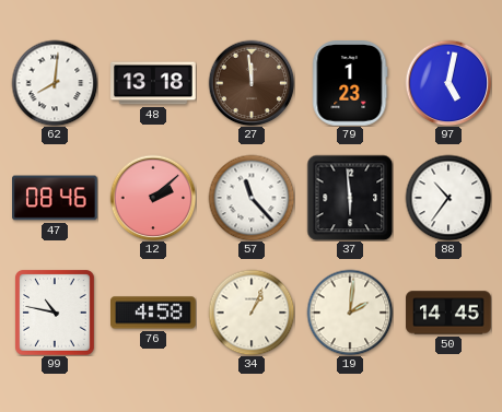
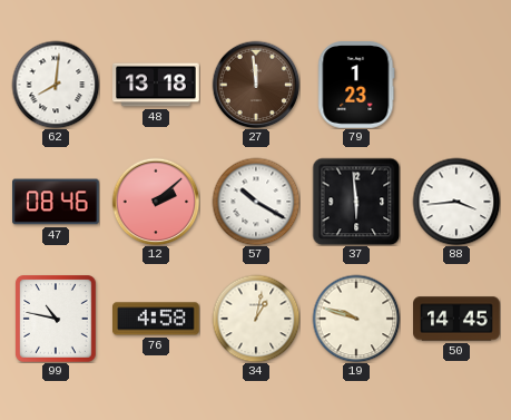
97: 5:02 -> none (448, 83)
57: 11:23 -> 10:20 (256, 202)
88: 10:36 -> 3:44 (456, 202)
34: 1:04 -> 1:02 (256, 319)
19: 2:01 -> 9:48 (356, 319)
